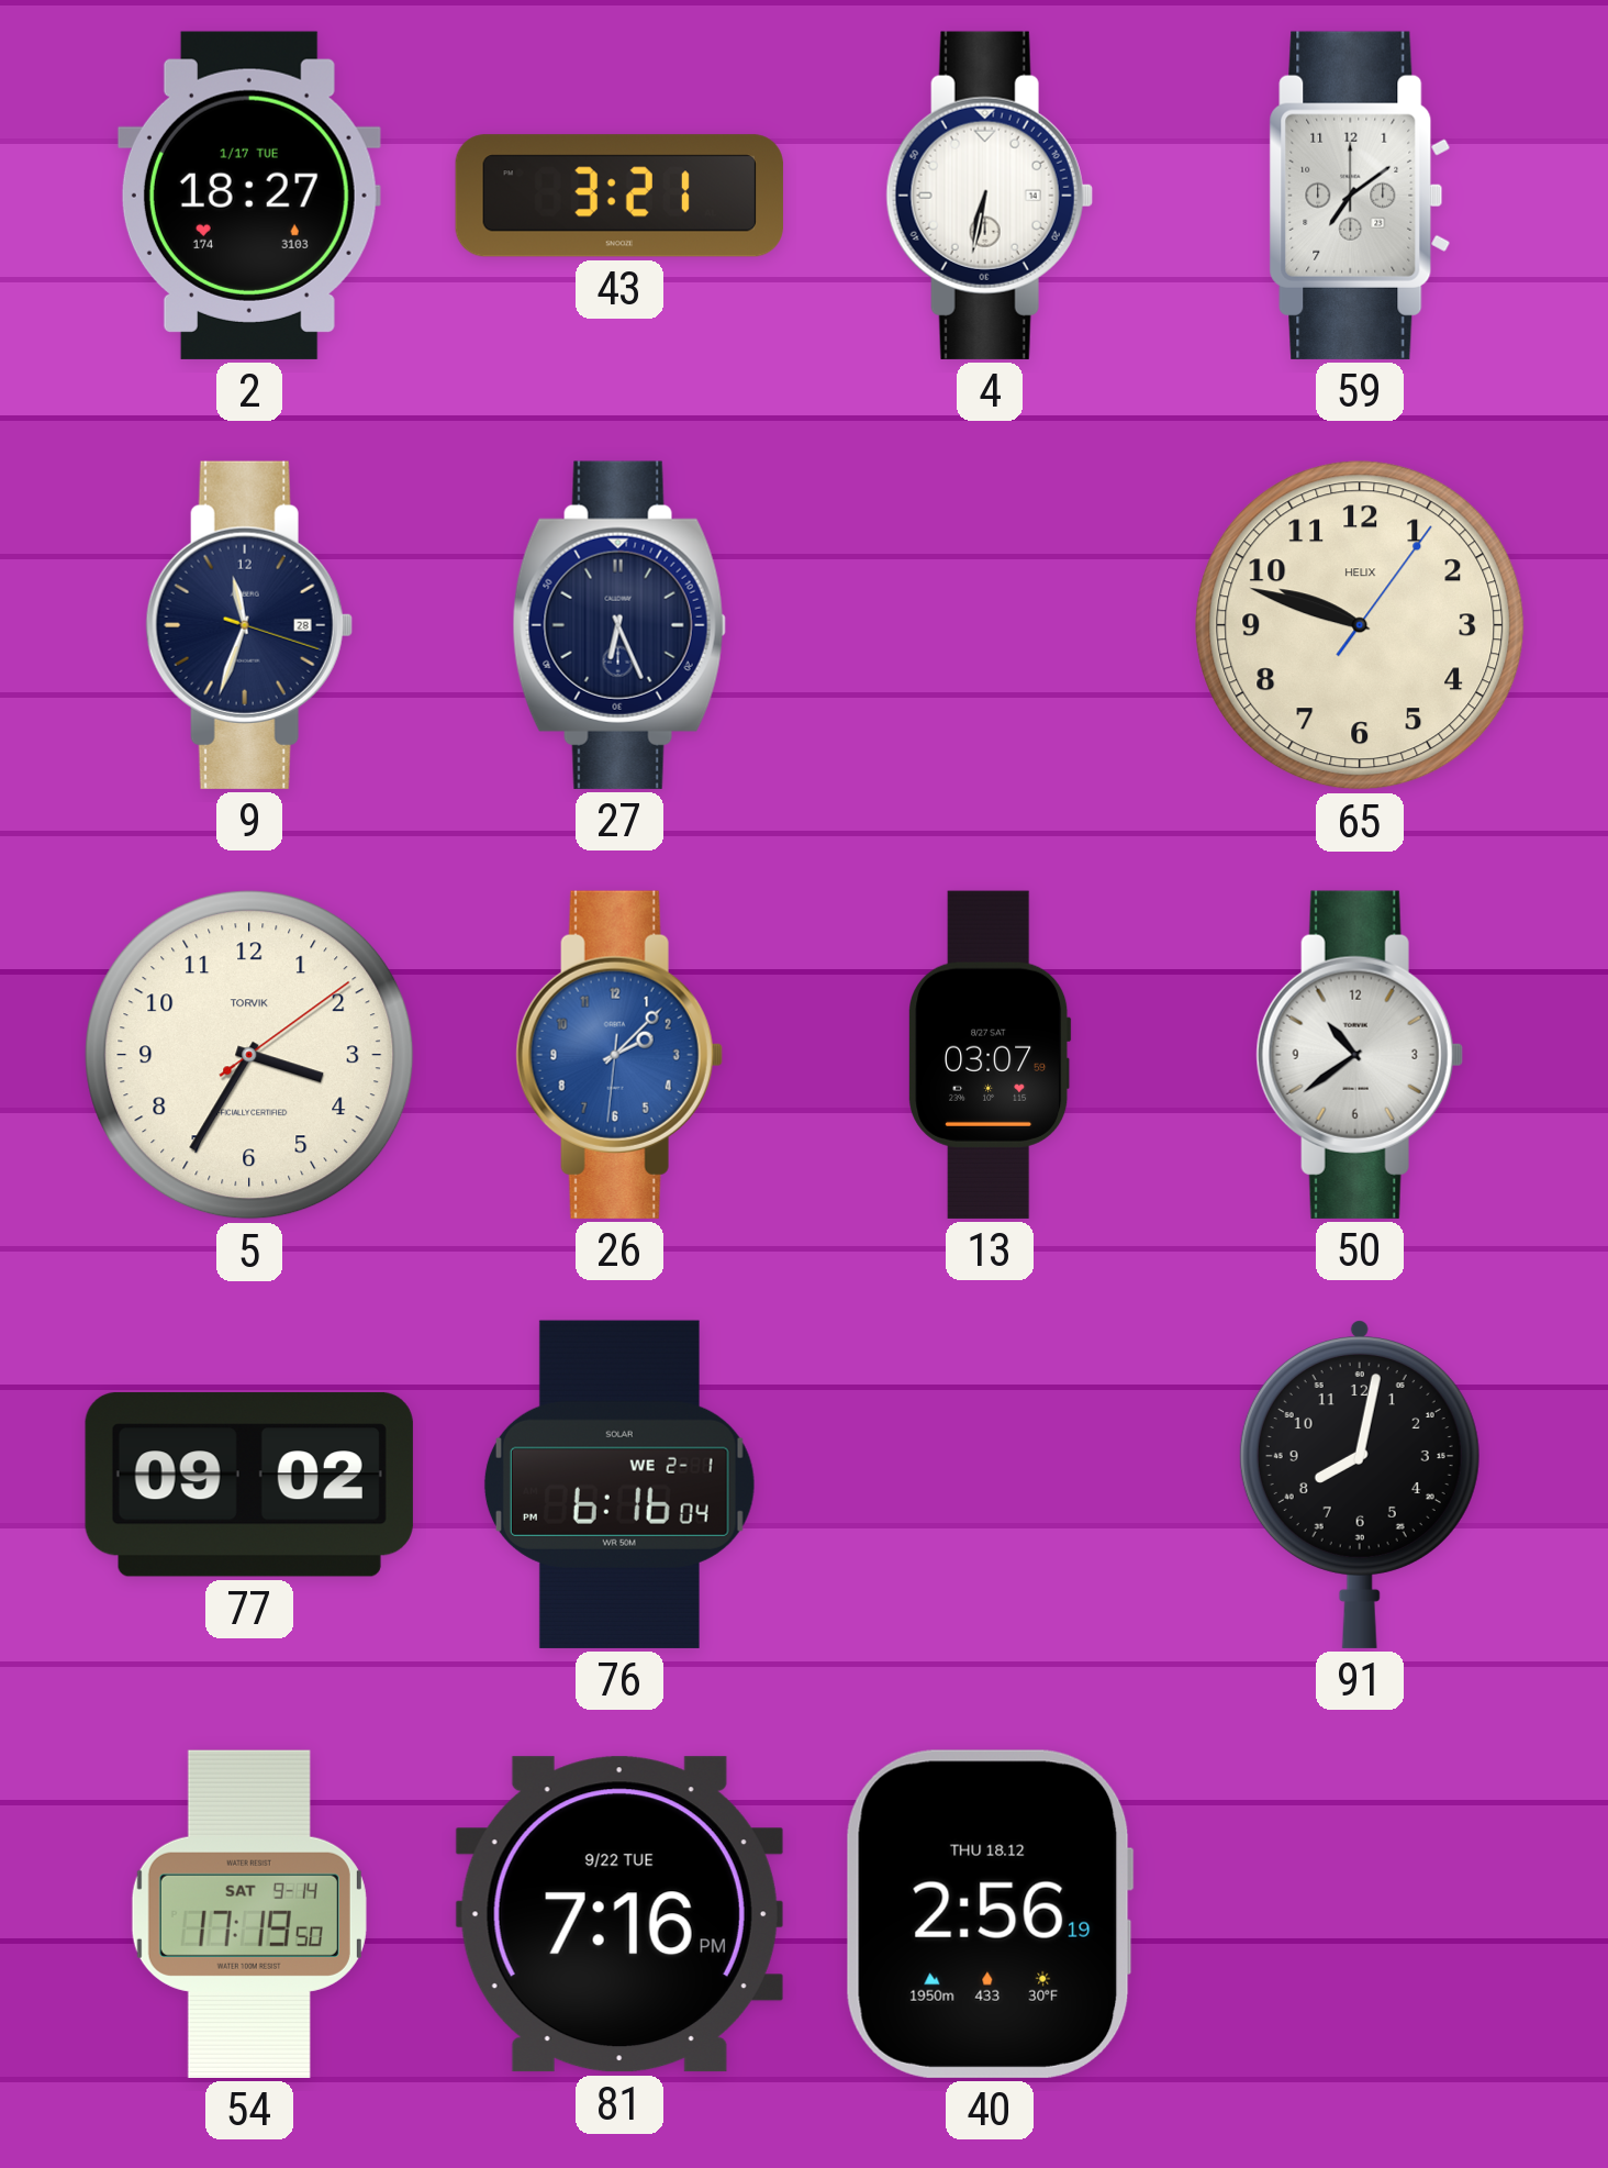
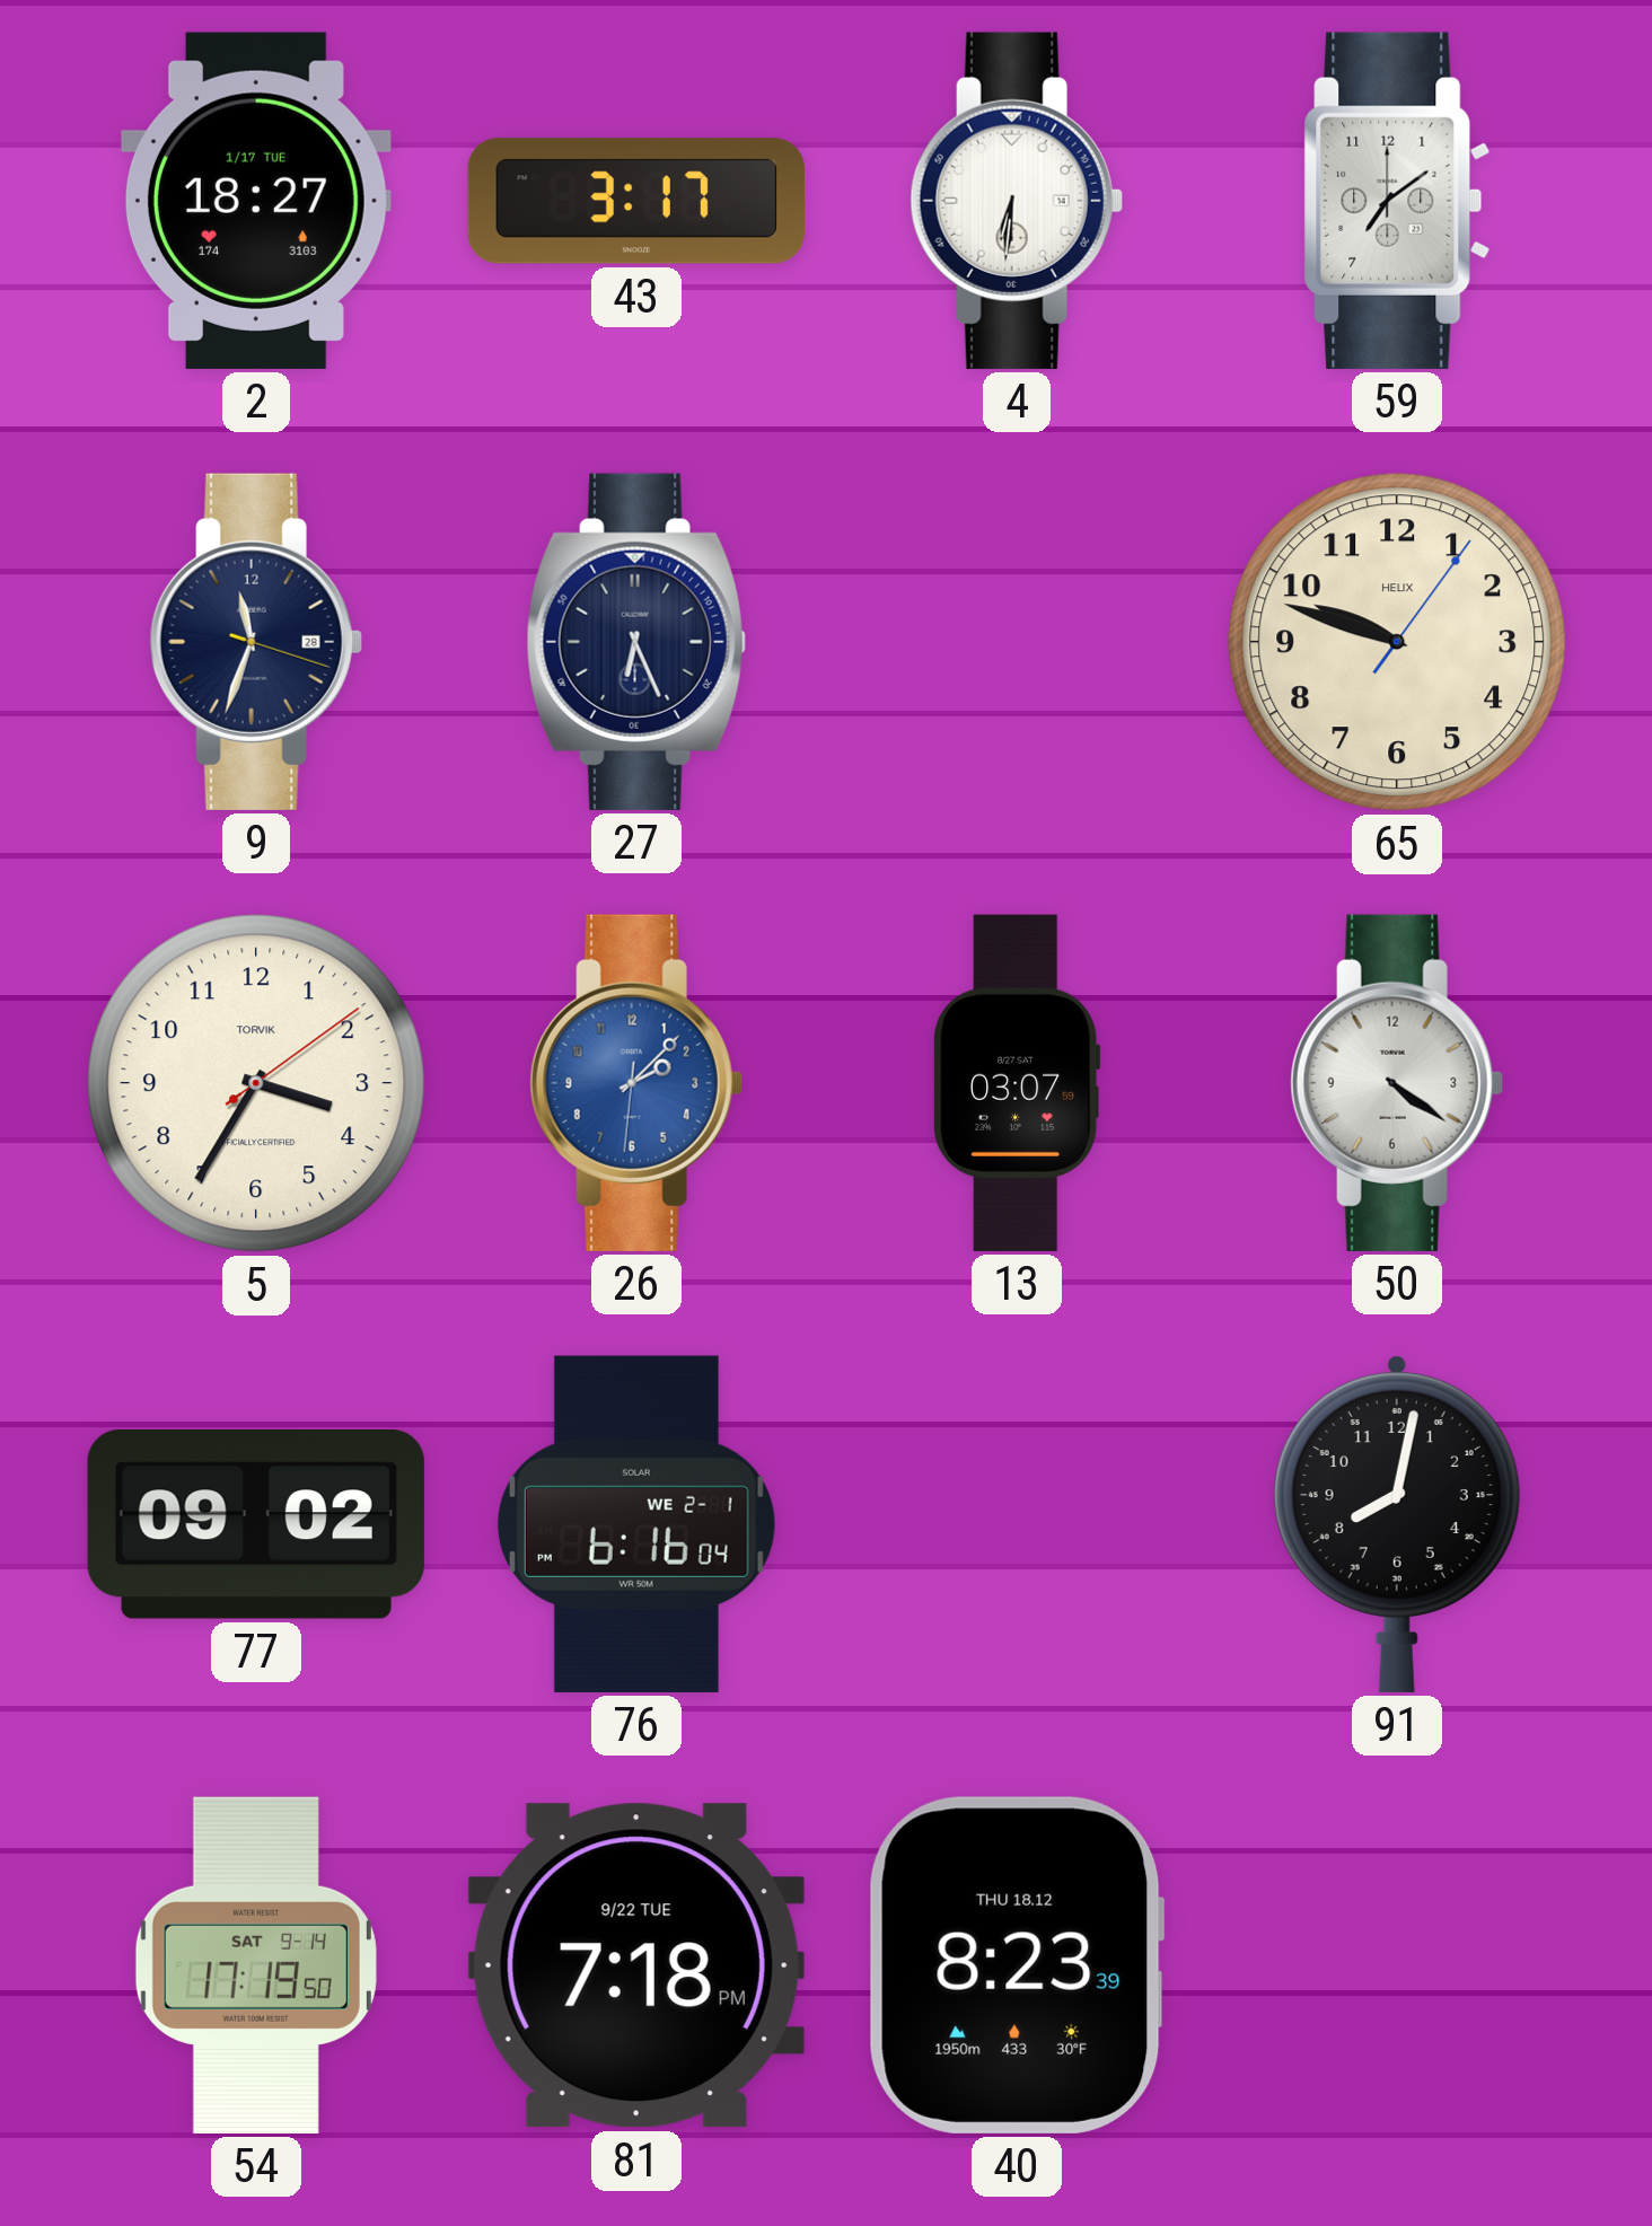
43: 3:21 -> 3:17 (636, 201)
4: 6:32 -> 6:31 (1017, 201)
50: 10:39 -> 4:21 (1397, 1083)
81: 7:16 -> 7:18 (636, 1965)
40: 2:56 -> 8:23 (1017, 1965)
